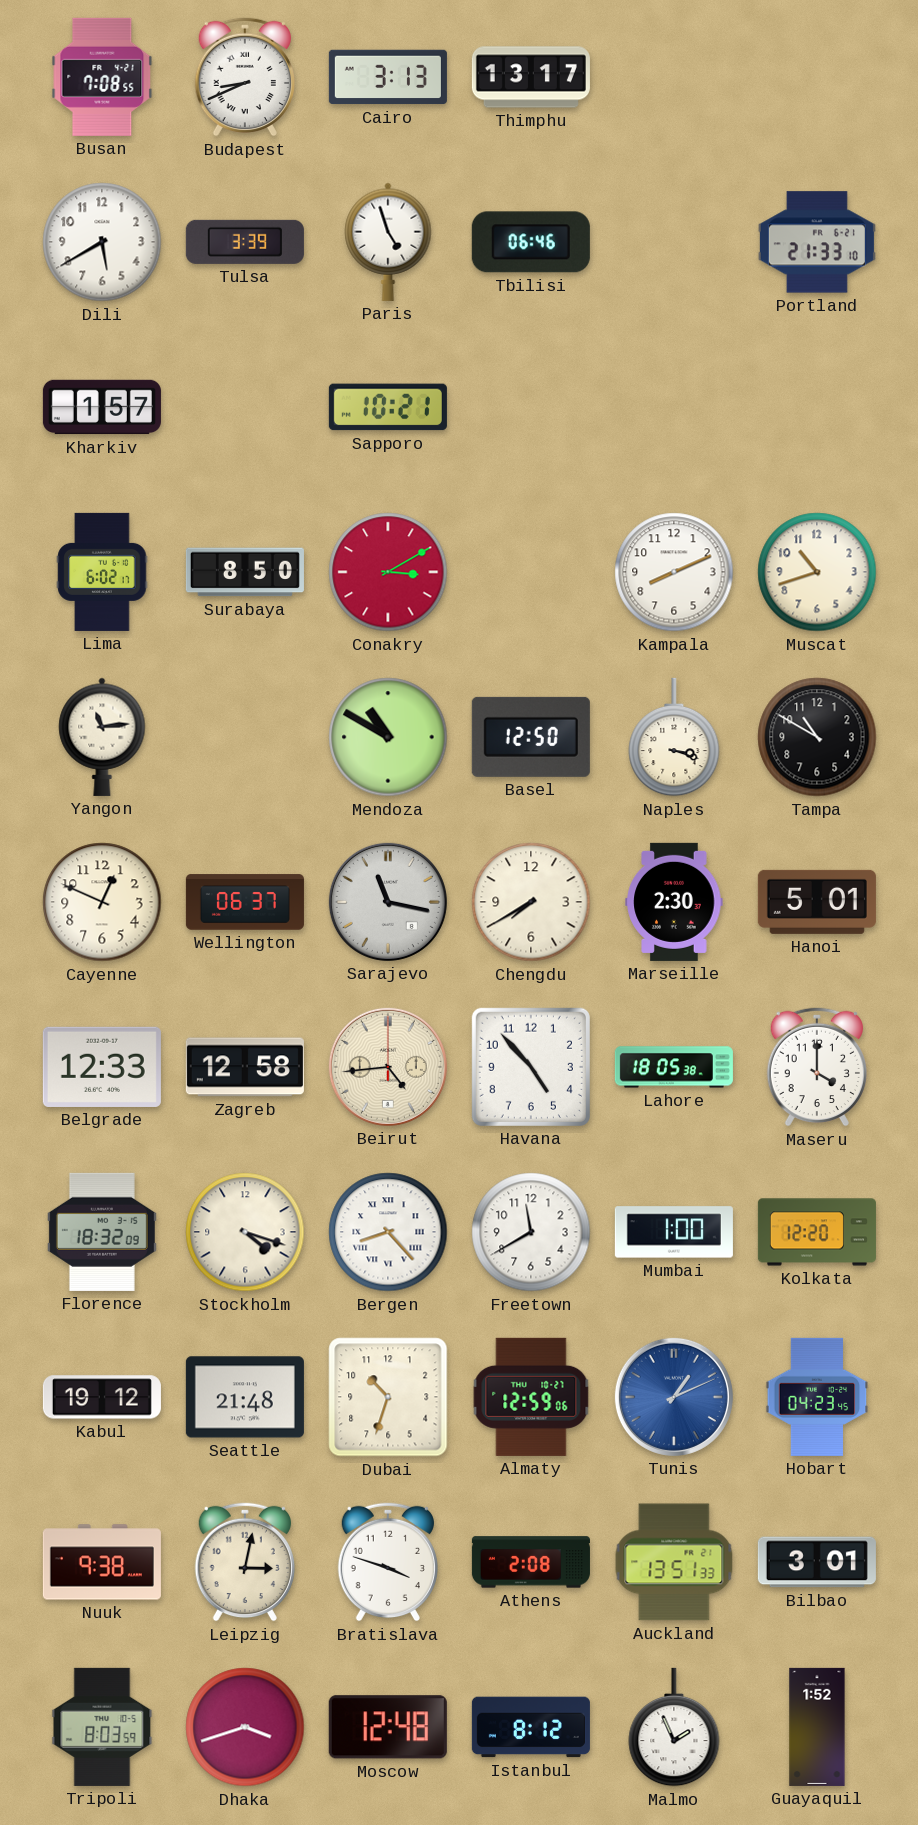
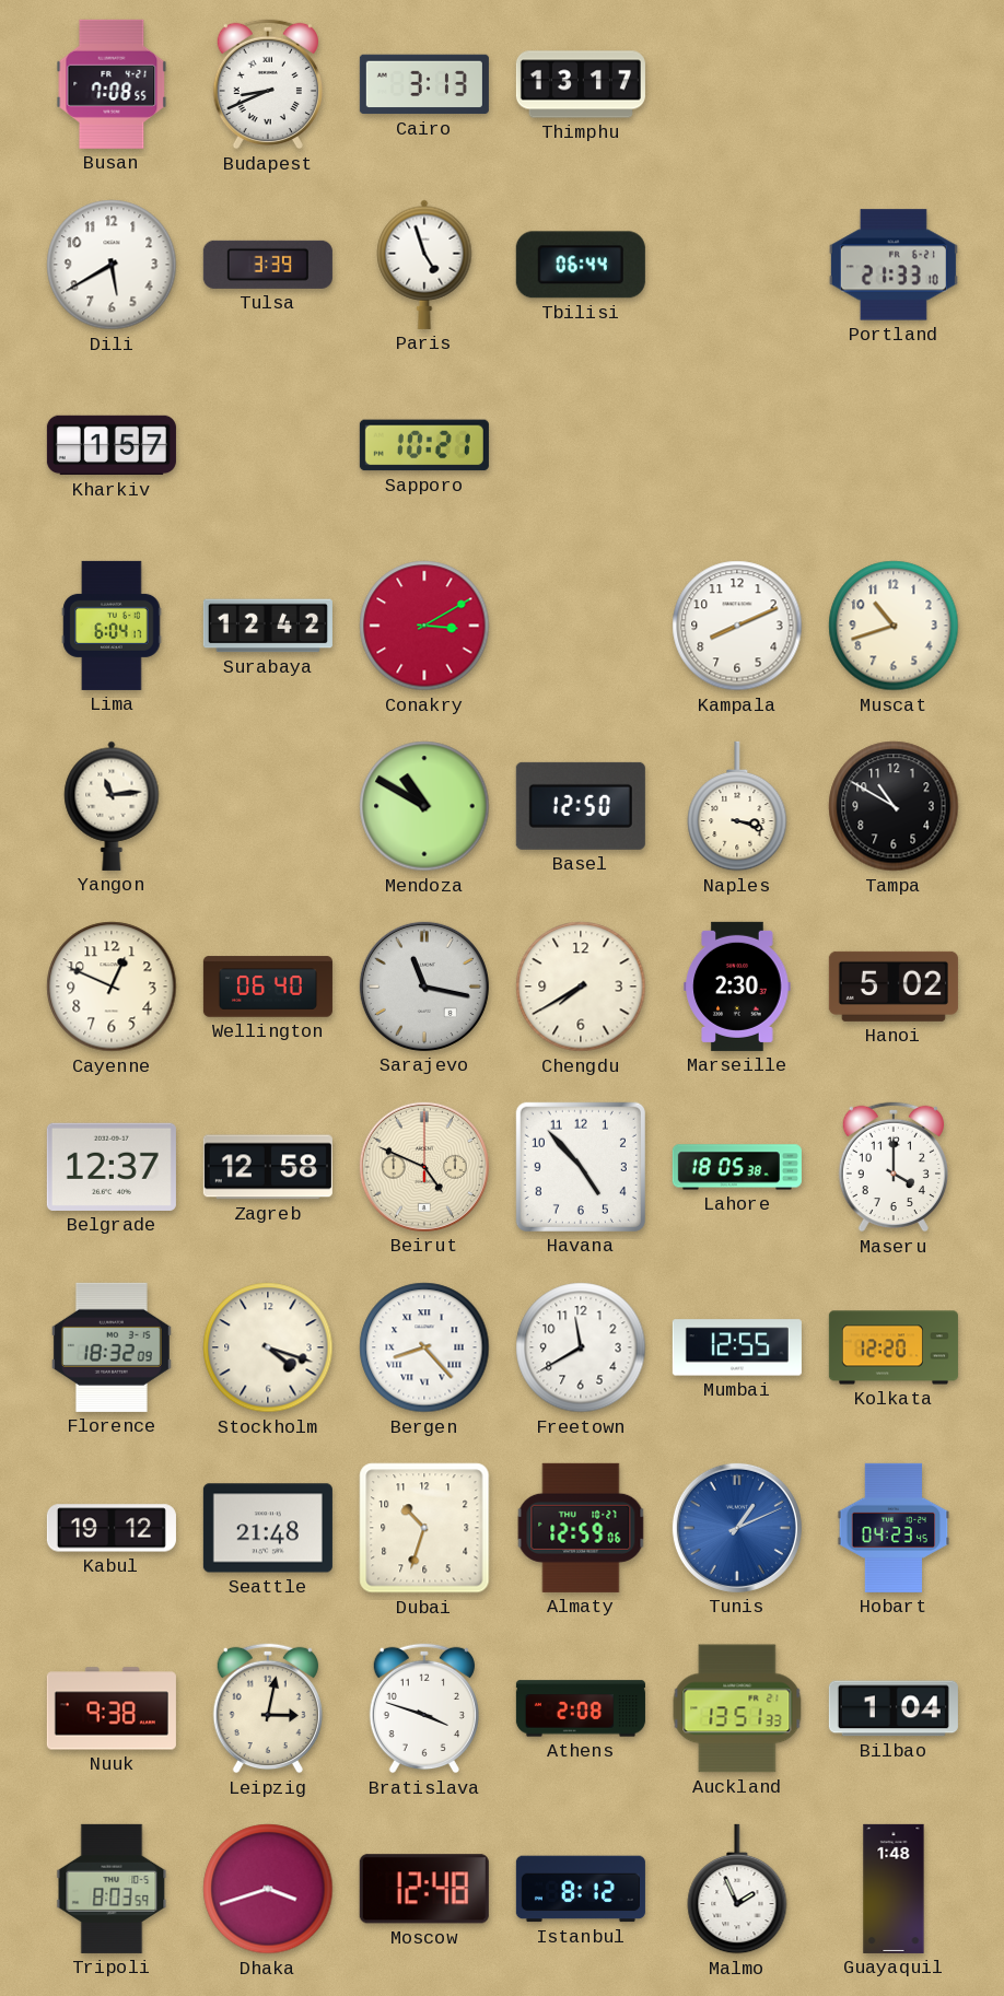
Tbilisi: 06:46 -> 06:44 (581, 265)
Lima: 6:02 -> 6:04 (112, 626)
Surabaya: 8:50 -> 12:42 (268, 626)
Wellington: 06:37 -> 06:40 (268, 987)
Hanoi: 5:01 -> 5:02 (894, 987)
Belgrade: 12:33 -> 12:37 (112, 1167)
Beirut: 4:44 -> 4:49 (424, 1167)
Mumbai: 1:00 -> 12:55 (737, 1347)
Bilbao: 3:01 -> 1:04 (894, 1708)
Guayaquil: 1:52 -> 1:48 (894, 1889)
